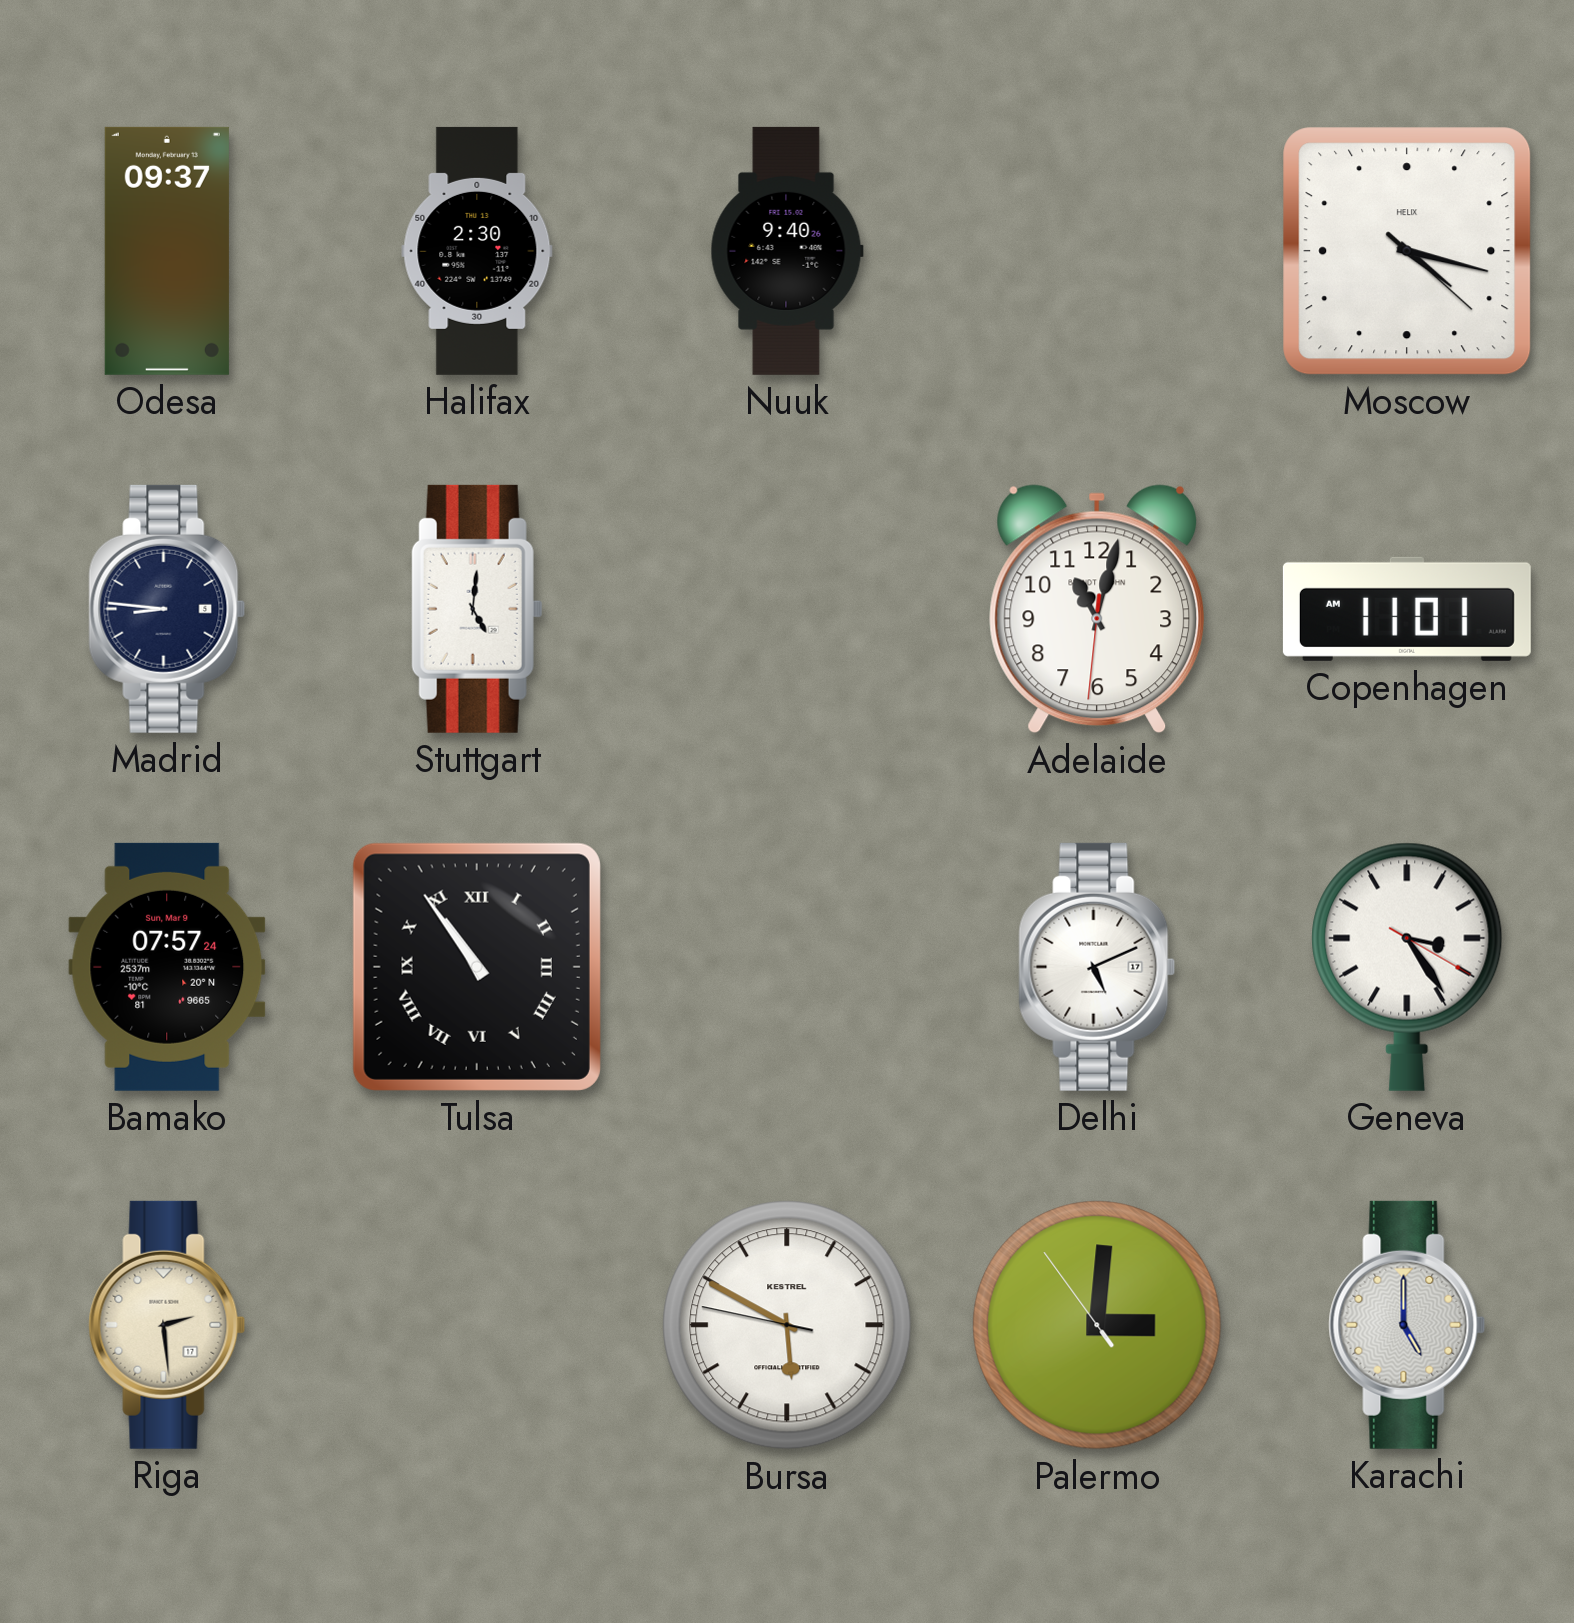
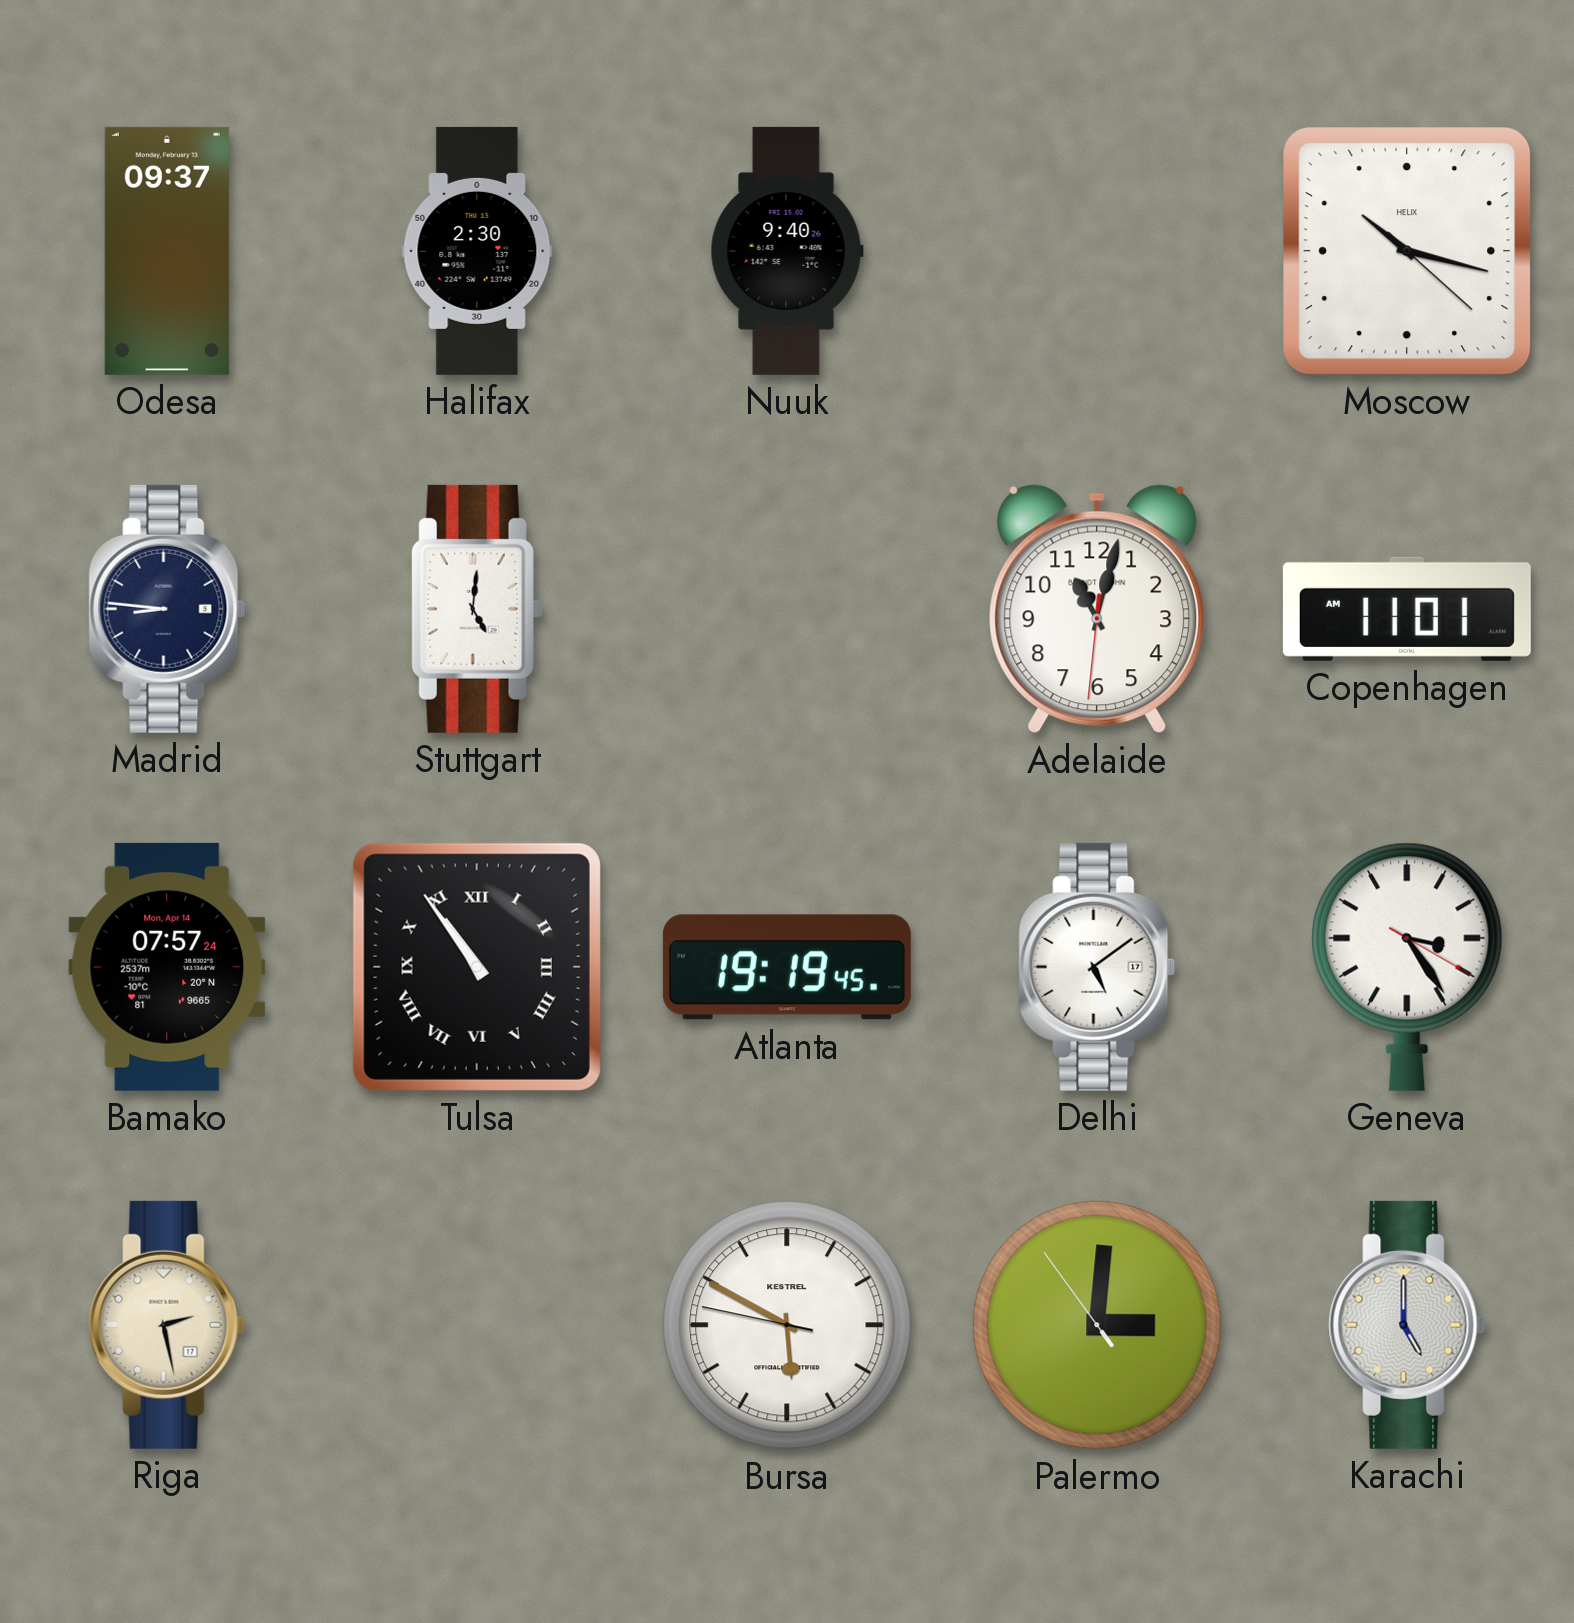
Moscow: 4:17 -> 10:17 (1407, 251)
Bamako date: Sun, Mar 9 -> Mon, Apr 14 (167, 967)
Atlanta: none -> 19:19 (787, 967)
Delhi: 5:11 -> 5:09 (1097, 967)
Riga: 2:29 -> 2:28 (167, 1325)
